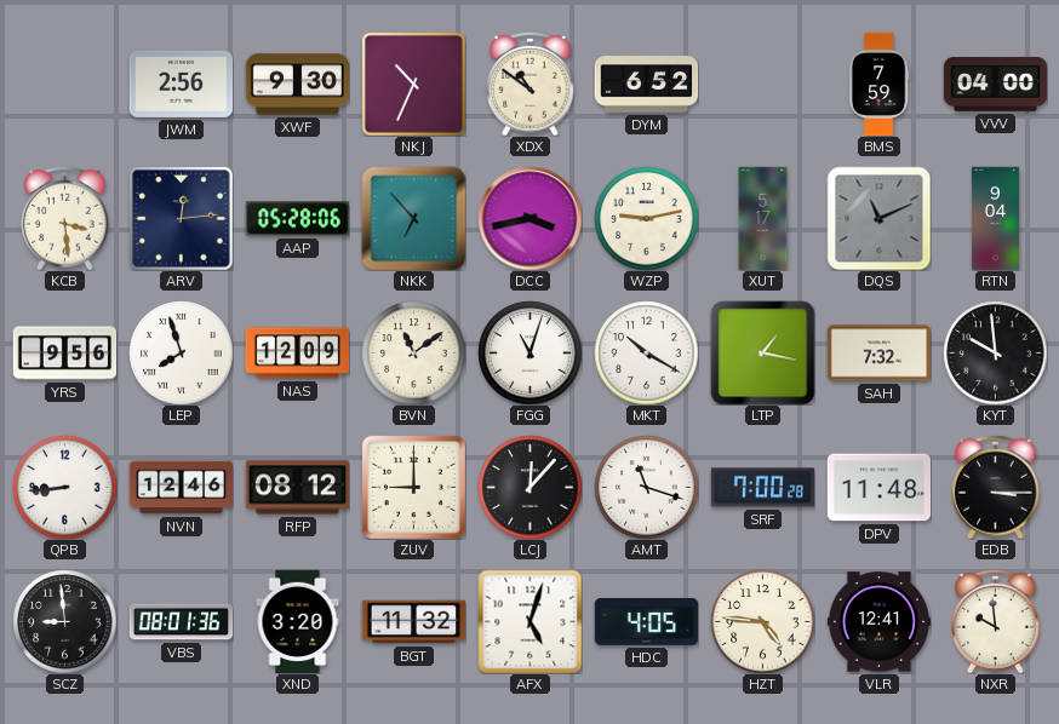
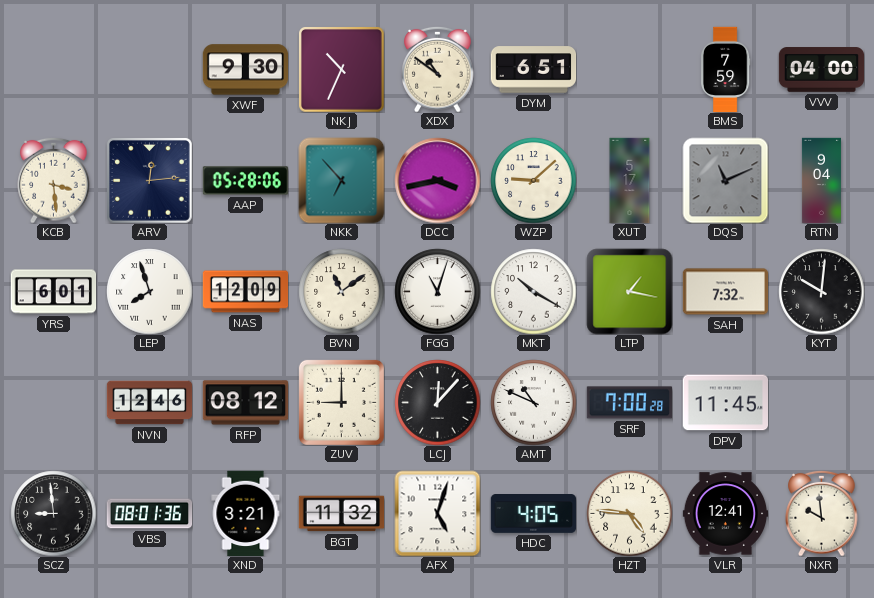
JWM: 2:56 -> none (181, 84)
DYM: 6:52 -> 6:51 (533, 70)
WZP: 9:13 -> 9:08 (533, 180)
YRS: 9:56 -> 6:01 (53, 292)
KYT: 9:59 -> 10:01 (821, 291)
QPB: 8:44 -> none (64, 487)
AMT: 11:18 -> 10:49 (533, 402)
DPV: 11:48 -> 11:45 (725, 403)
EDB: 3:15 -> none (996, 487)
XND: 3:20 -> 3:21 (246, 513)
